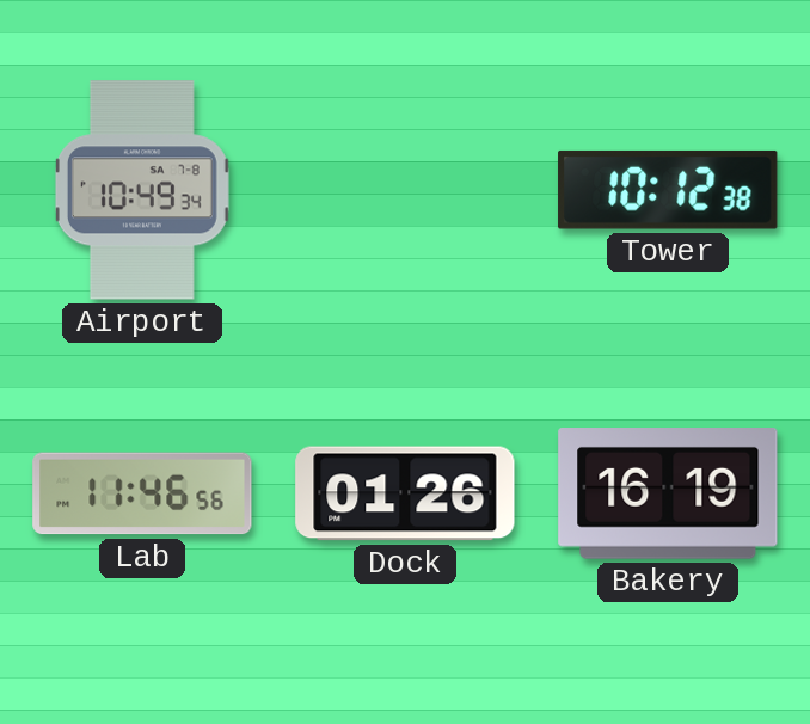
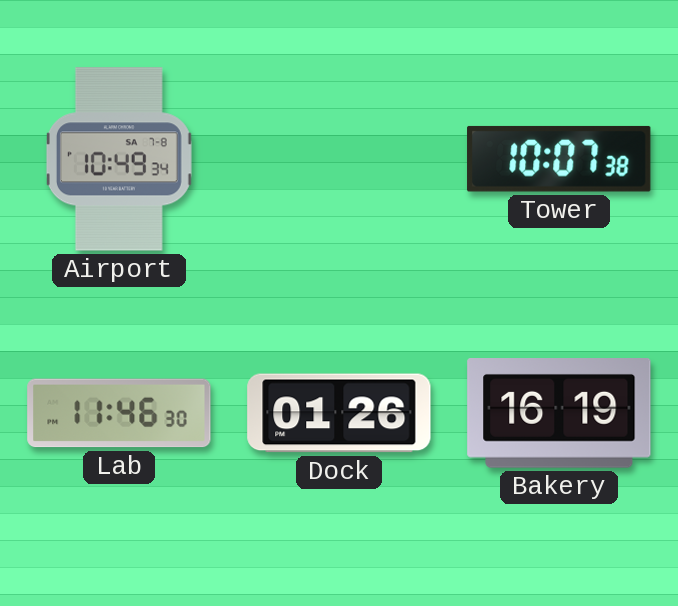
Tower: 10:12 -> 10:07 (559, 159)
Lab: 11:46:56 -> 11:46:30 (119, 413)
